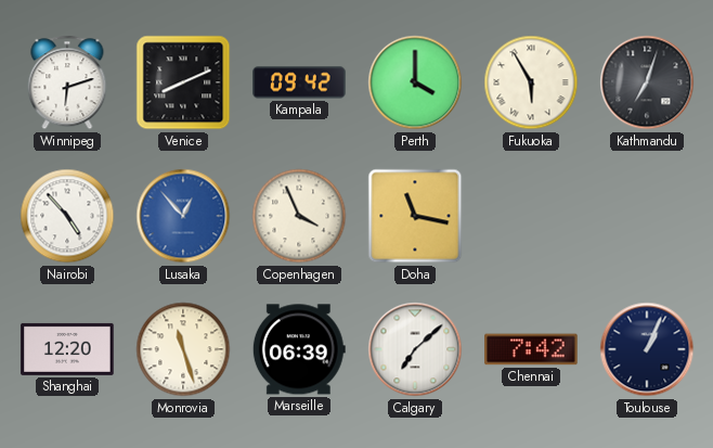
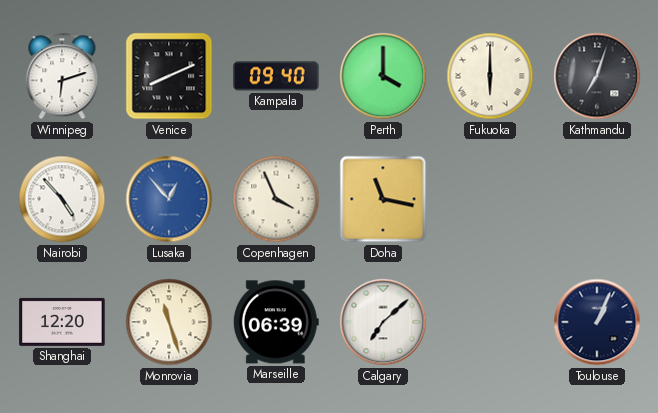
Kampala: 09:42 -> 09:40 (276, 76)
Fukuoka: 5:55 -> 6:00 (490, 76)
Chennai: 7:42 -> none (531, 349)
